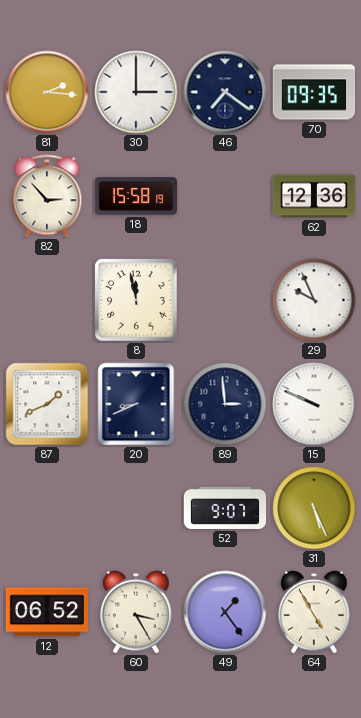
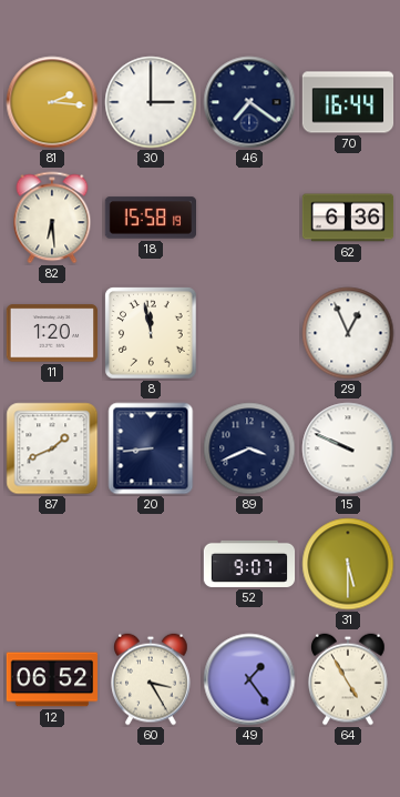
70: 09:35 -> 16:44 (348, 102)
82: 2:53 -> 6:29 (52, 218)
62: 12:36 -> 6:36 (348, 218)
11: none -> 1:20 (51, 333)
29: 9:56 -> 12:56 (348, 333)
20: 8:41 -> 8:44 (151, 448)
89: 2:59 -> 3:41 (249, 448)
31: 5:26 -> 5:30 (348, 564)
